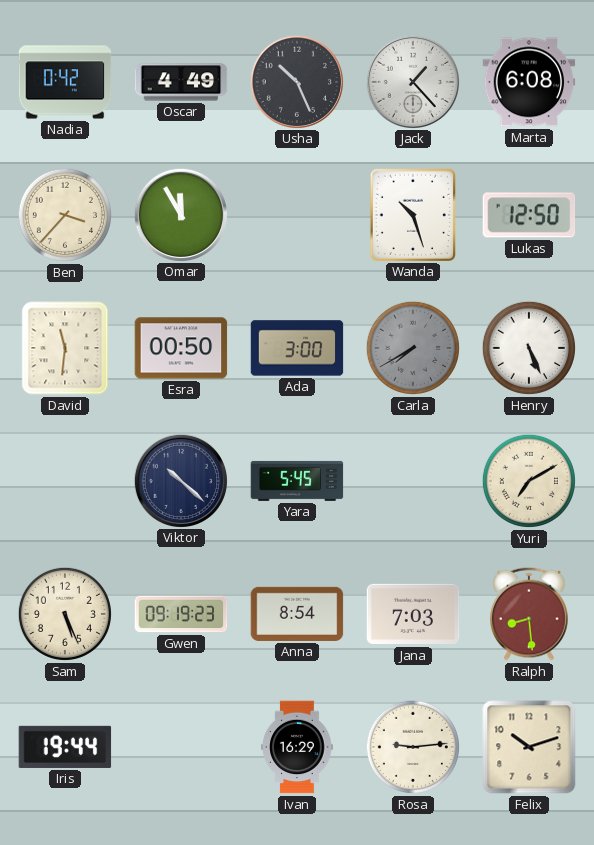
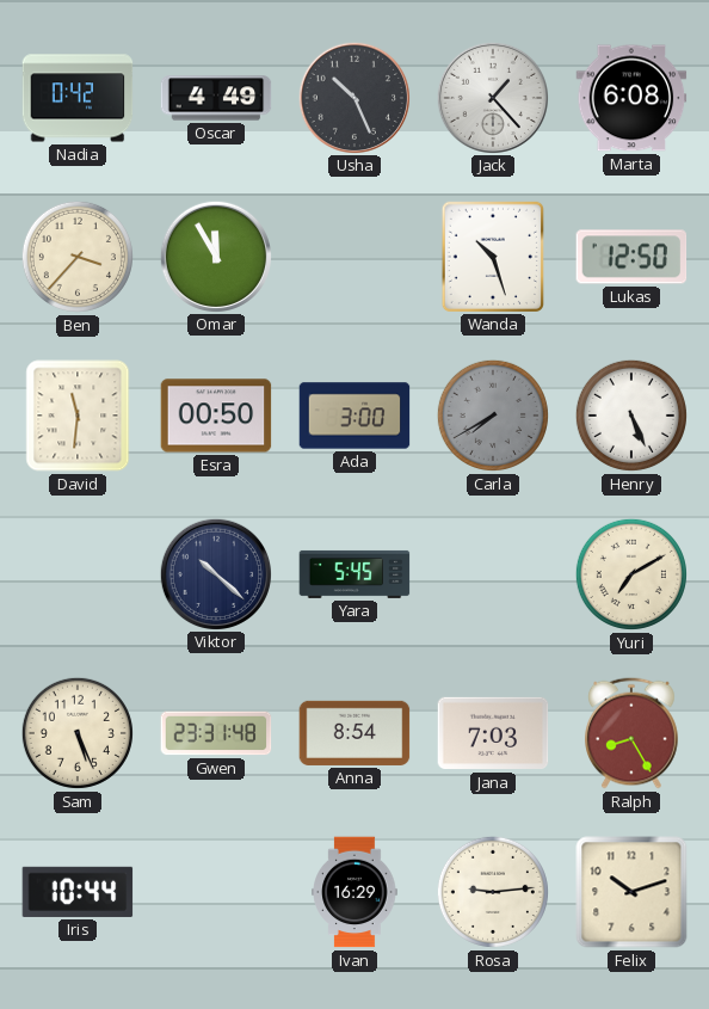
Gwen: 09:19 -> 23:31 (216, 733)
Ralph: 8:29 -> 8:25 (633, 733)
Iris: 19:44 -> 10:44 (78, 892)
